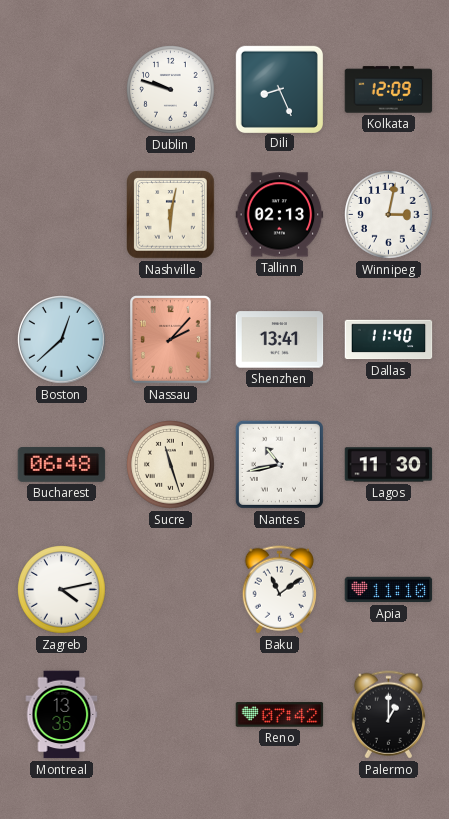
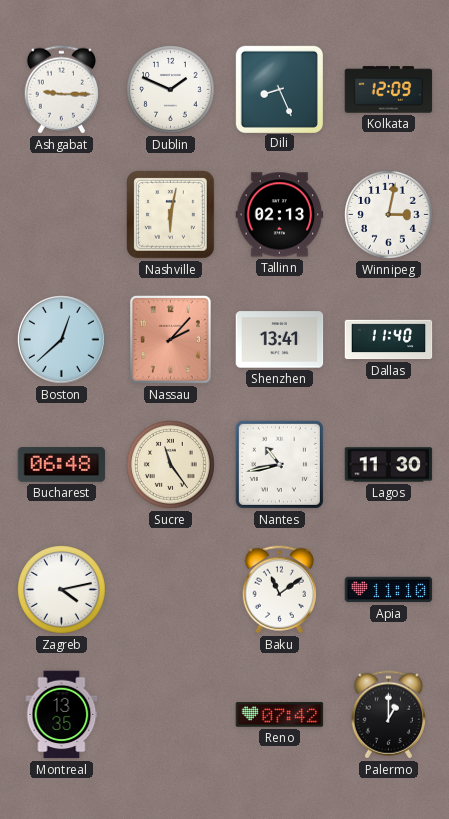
Ashgabat: none -> 9:15 (61, 90)
Dublin: 9:48 -> 1:49 (171, 90)
Sucre: 11:27 -> 11:24 (171, 465)
